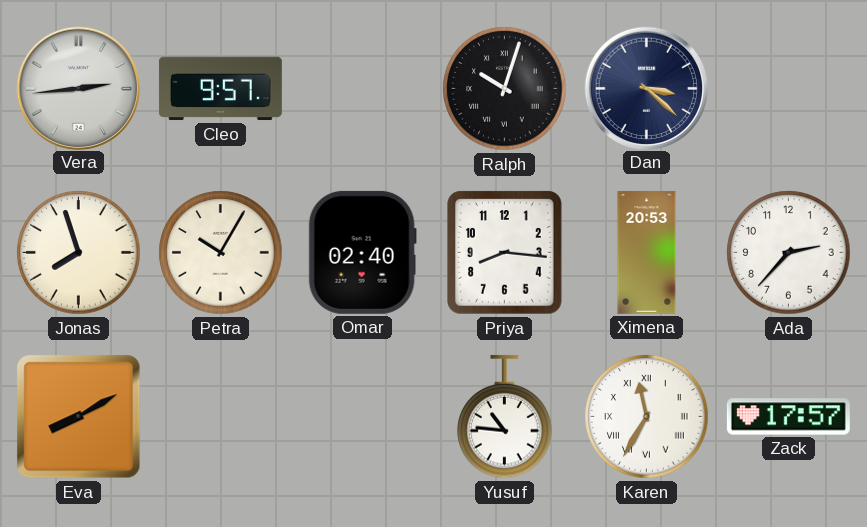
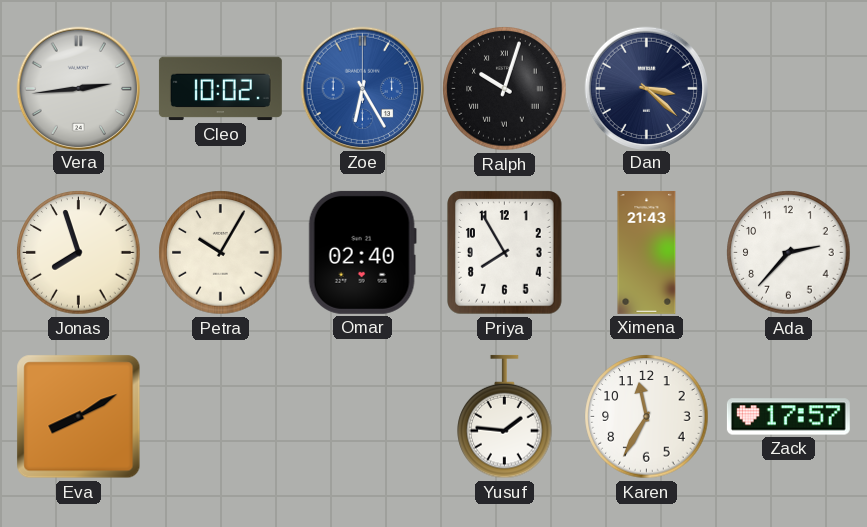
Cleo: 9:57 -> 10:02 (220, 89)
Zoe: none -> 6:25 (362, 88)
Priya: 8:16 -> 7:55 (505, 253)
Ximena: 20:53 -> 21:43 (647, 252)
Yusuf: 10:46 -> 1:46 (505, 417)
Karen numerals: Roman -> Arabic (647, 417)
